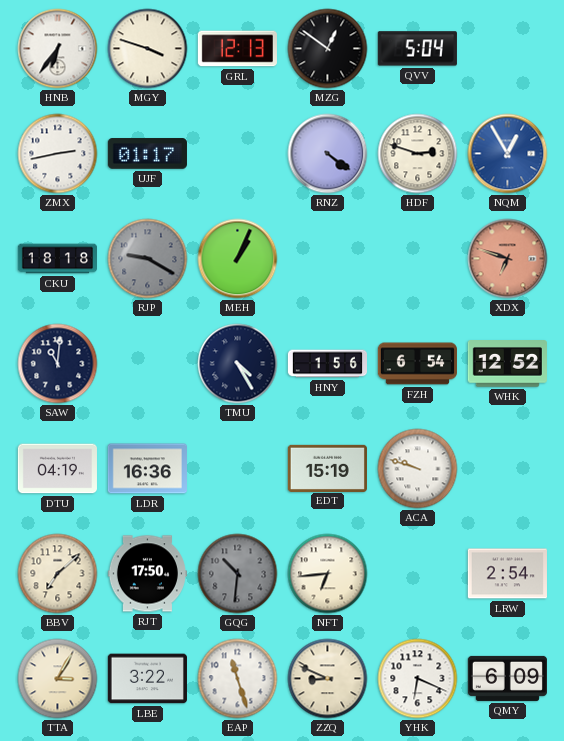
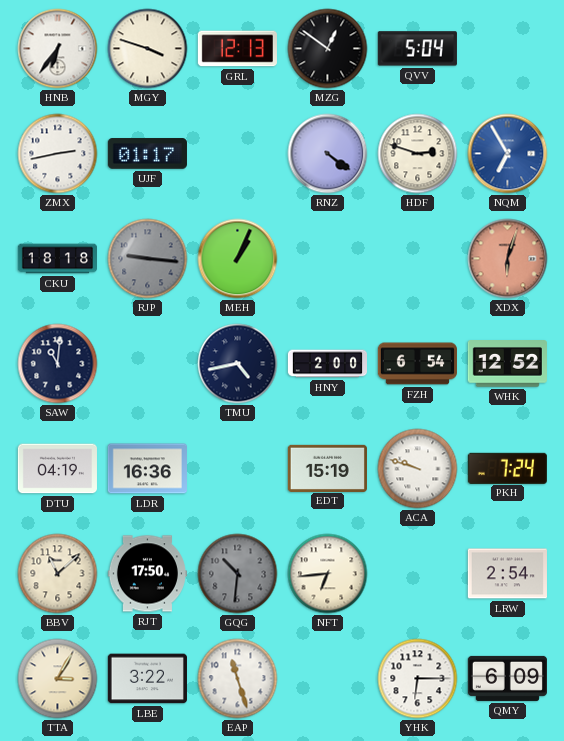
NQM: 12:55 -> 6:55 (508, 154)
RJP: 9:20 -> 9:16 (148, 259)
XDX: 6:48 -> 6:03 (508, 259)
TMU: 4:25 -> 4:43 (238, 364)
HNY: 1:56 -> 2:00 (327, 364)
PKH: none -> 7:24 (507, 468)
BBV: 7:08 -> 11:08 (58, 574)
ZZQ: 8:49 -> none (328, 679)
YHK: 6:19 -> 6:15 (418, 679)
